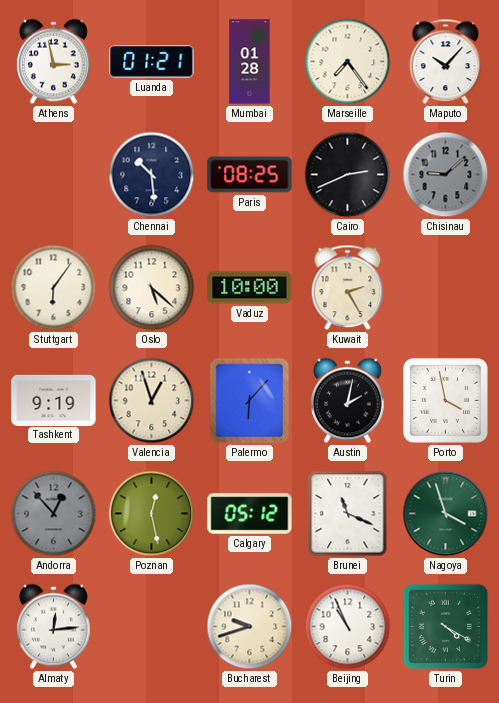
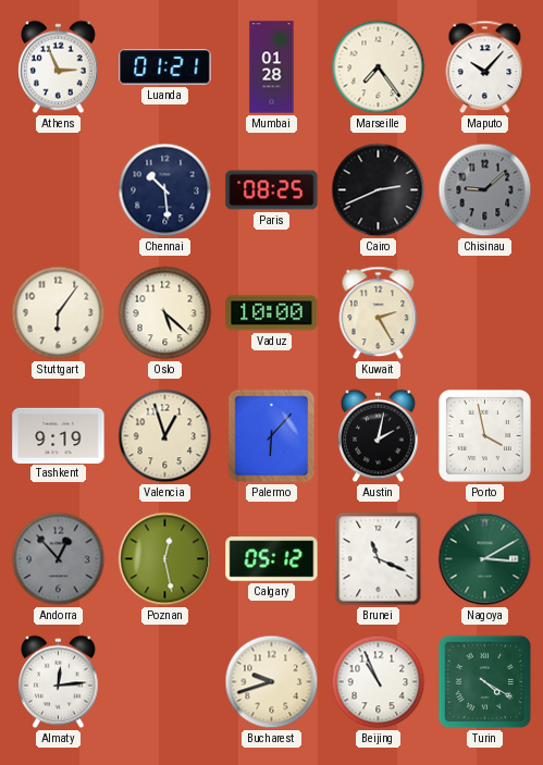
Athens: 2:58 -> 2:56 (59, 67)
Nagoya: 3:57 -> 3:10 (485, 559)
